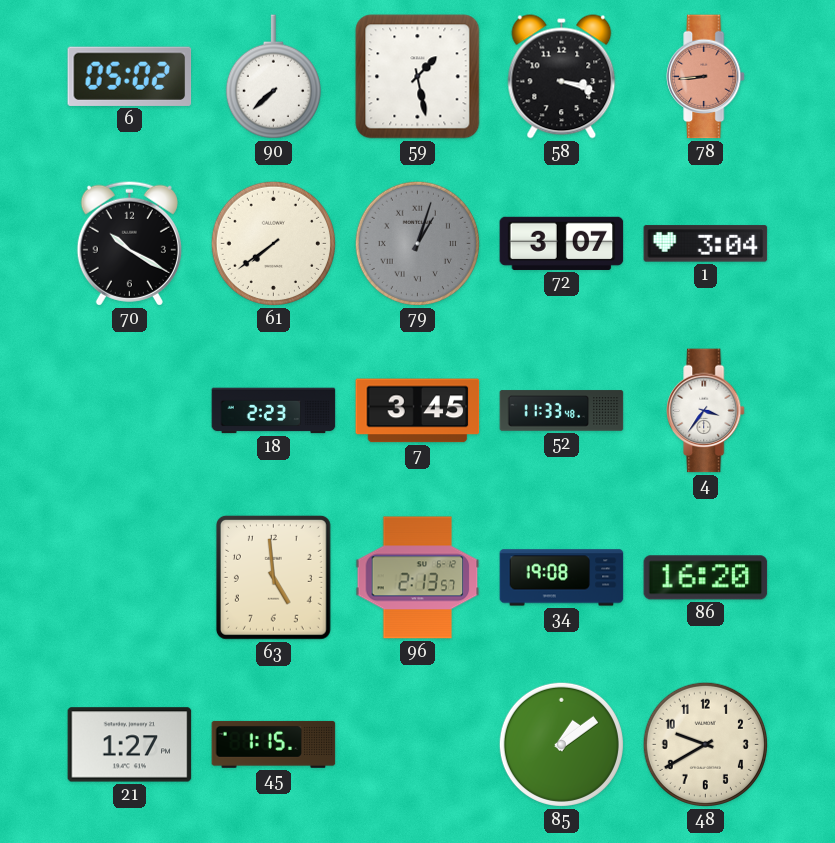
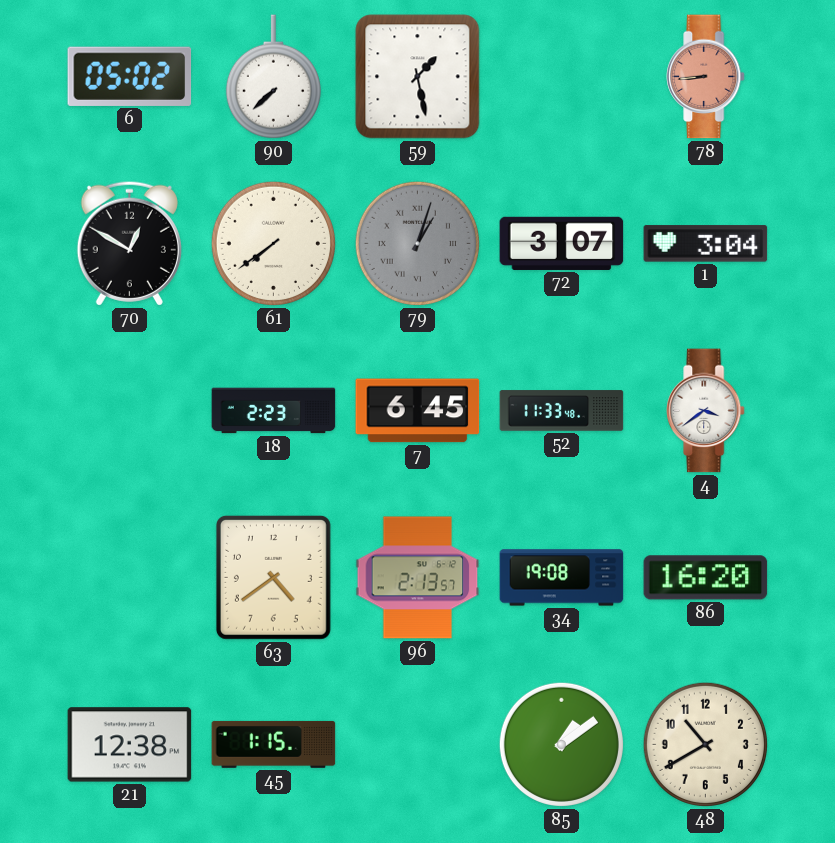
58: 3:18 -> none (562, 77)
70: 10:20 -> 12:50 (129, 243)
7: 3:45 -> 6:45 (418, 411)
4: 3:36 -> 3:39 (706, 411)
63: 4:59 -> 4:39 (273, 577)
21: 1:27 -> 12:38 (130, 745)
48: 9:40 -> 10:40 (705, 744)
